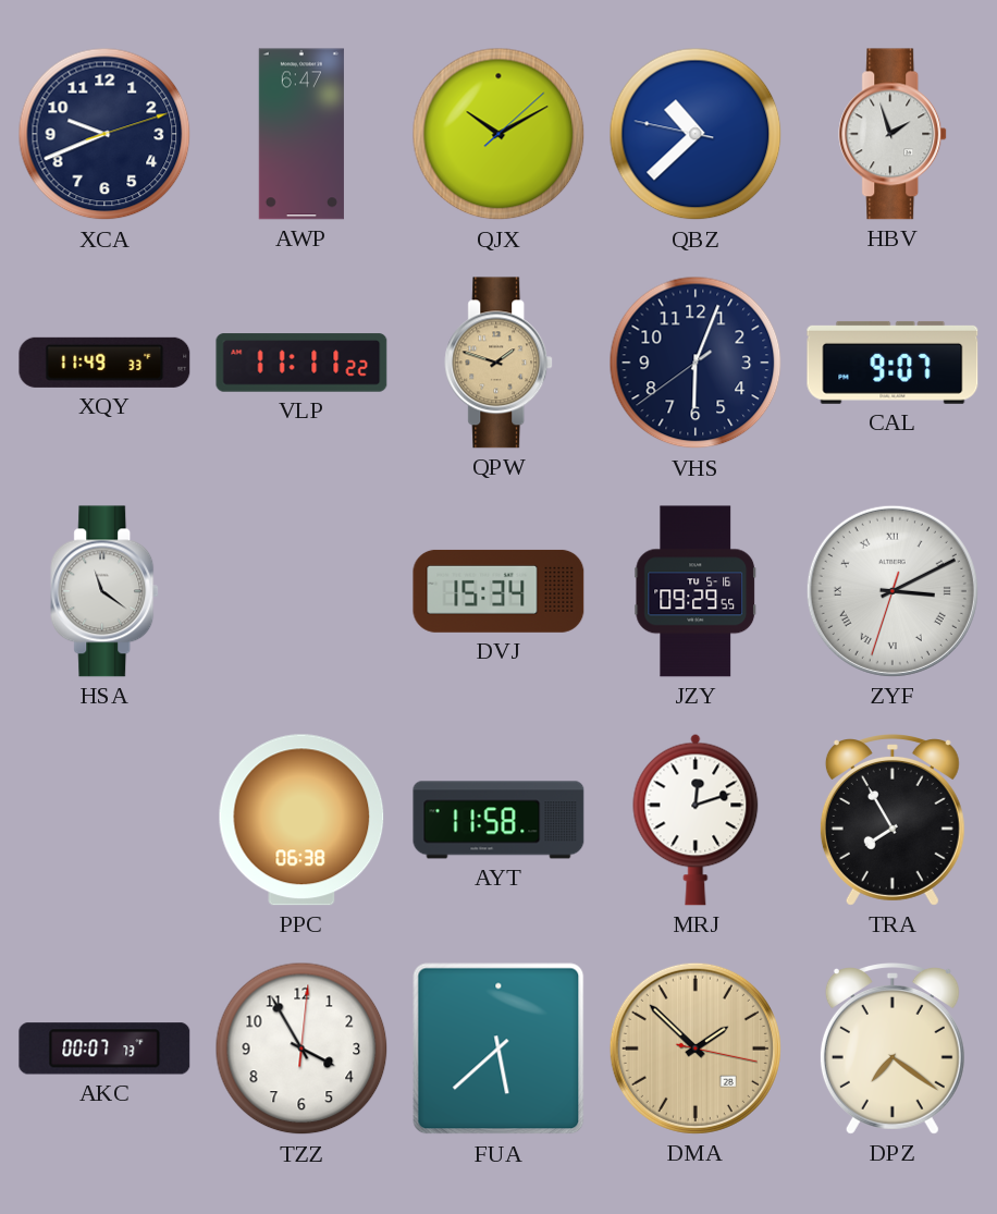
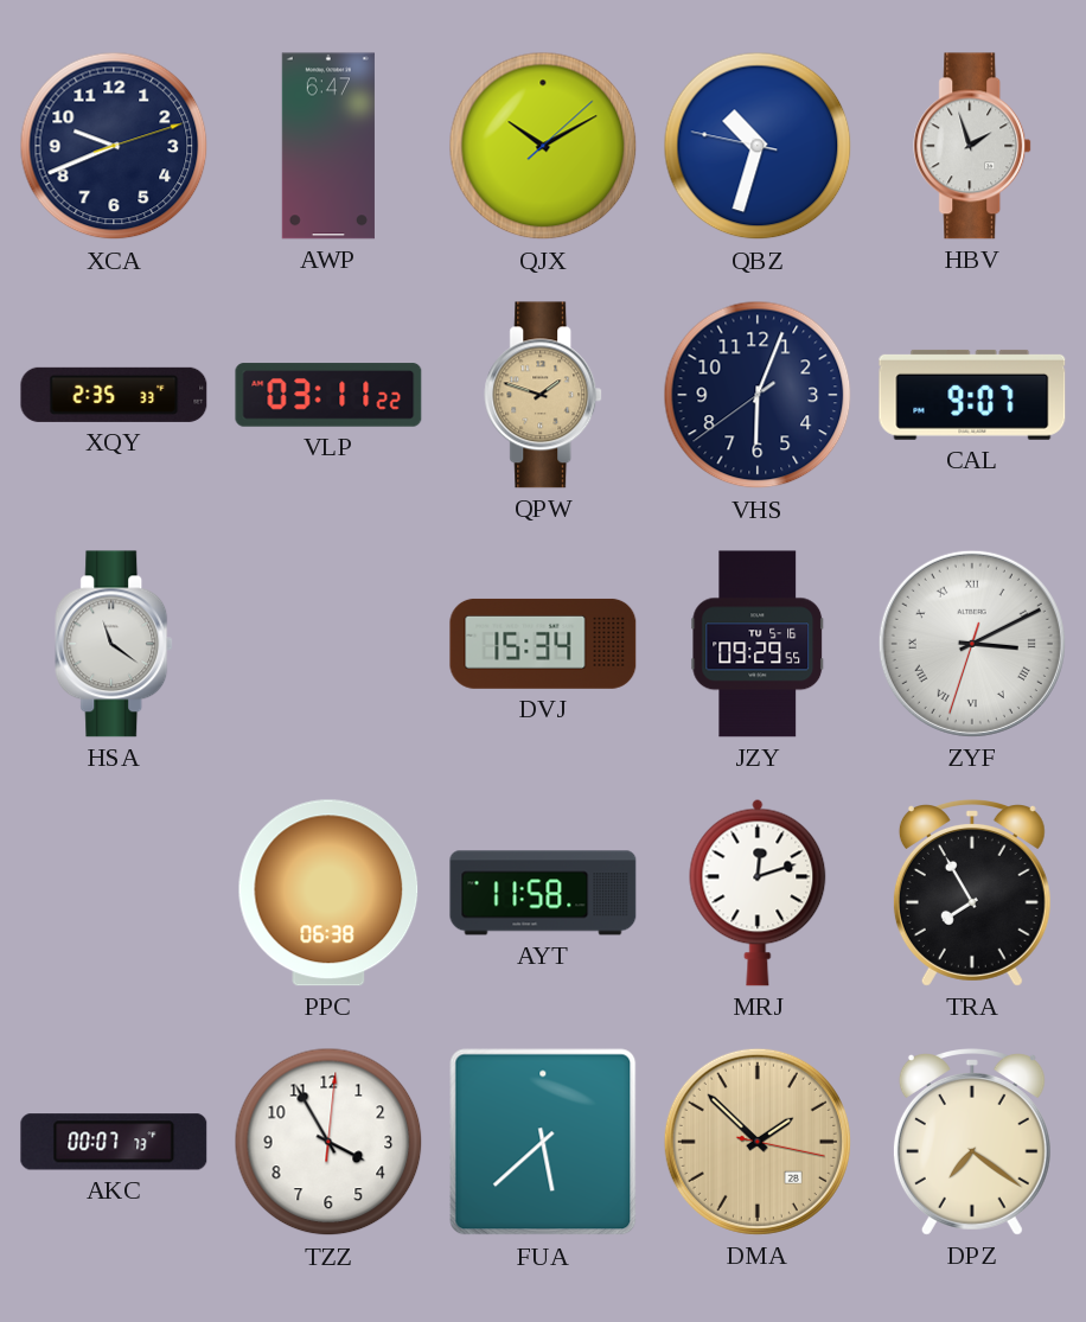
QBZ: 10:37 -> 10:32 (758, 146)
XQY: 11:49 -> 2:35 (114, 395)
VLP: 11:11 -> 03:11 (328, 395)
